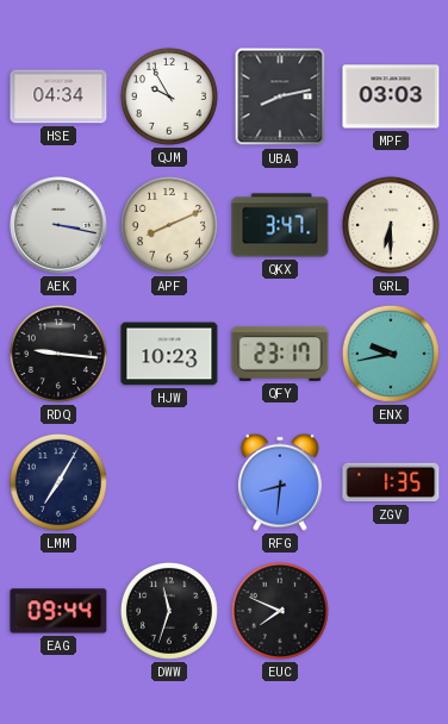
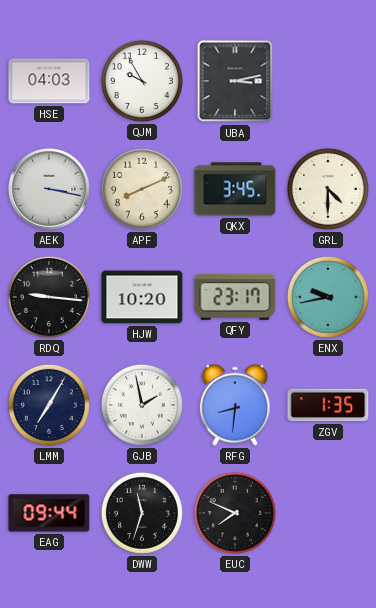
HSE: 04:34 -> 04:03 (49, 81)
UBA: 8:13 -> 3:13 (235, 81)
MPF: 03:03 -> none (391, 96)
QKX: 3:47 -> 3:45 (235, 189)
GRL: 6:30 -> 4:30 (328, 189)
HJW: 10:23 -> 10:20 (142, 297)
GJB: none -> 1:58 (142, 405)
